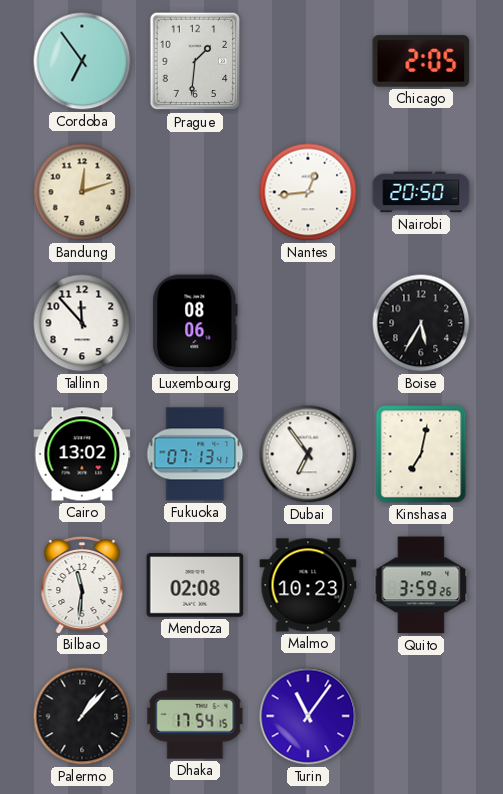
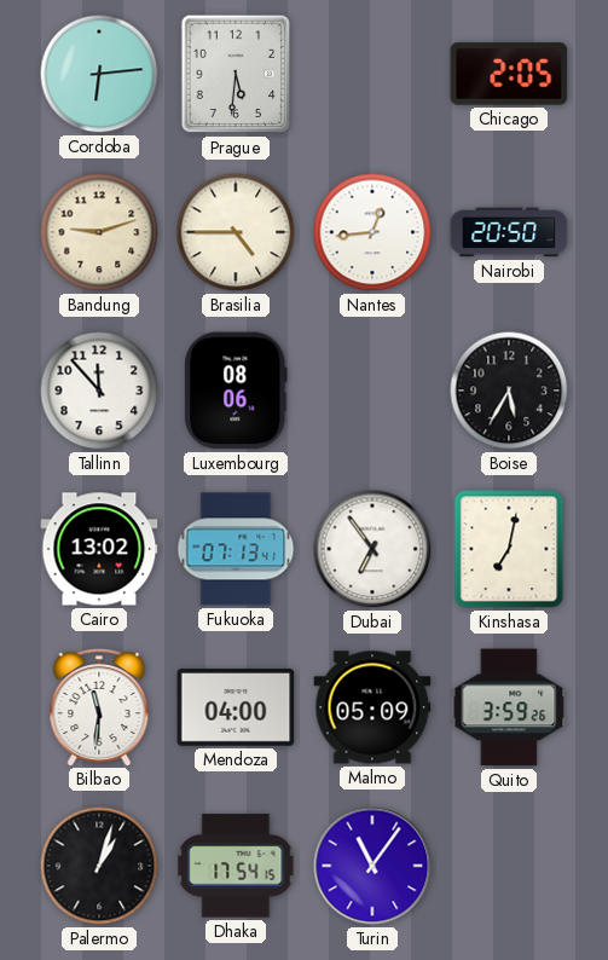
Cordoba: 6:54 -> 6:14 (99, 74)
Prague: 1:31 -> 5:31 (236, 74)
Bandung: 12:12 -> 9:12 (99, 232)
Brasilia: none -> 4:45 (236, 232)
Mendoza: 02:08 -> 04:00 (236, 707)
Malmo: 10:23 -> 05:09 (372, 707)
Palermo: 1:07 -> 1:03 (99, 866)
